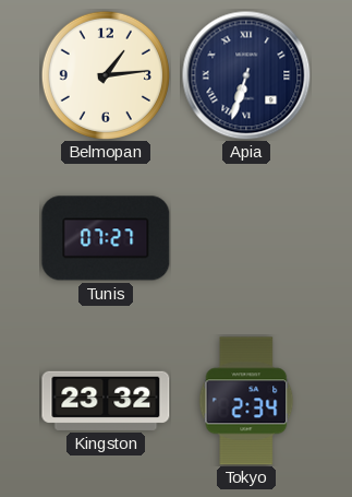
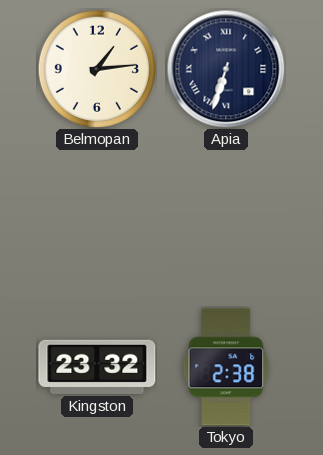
Tunis: 07:27 -> none (106, 238)
Tokyo: 2:34 -> 2:38 (226, 367)
